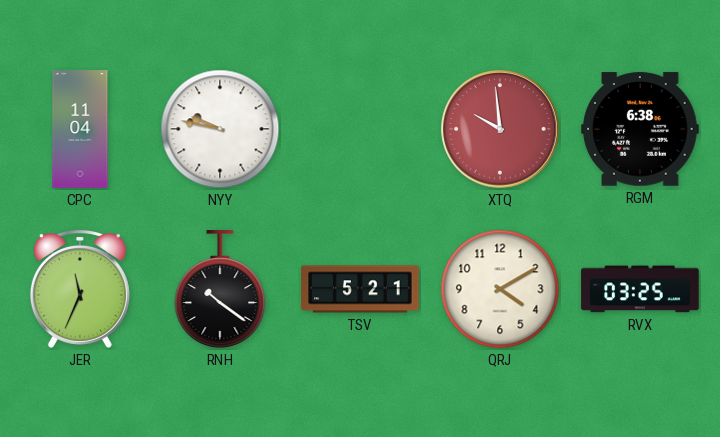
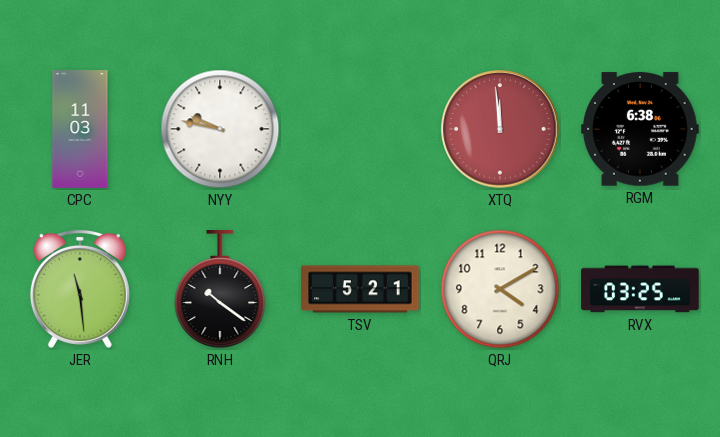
CPC: 11:04 -> 11:03 (80, 129)
XTQ: 9:59 -> 11:59 (500, 129)
JER: 11:34 -> 11:29 (80, 289)
